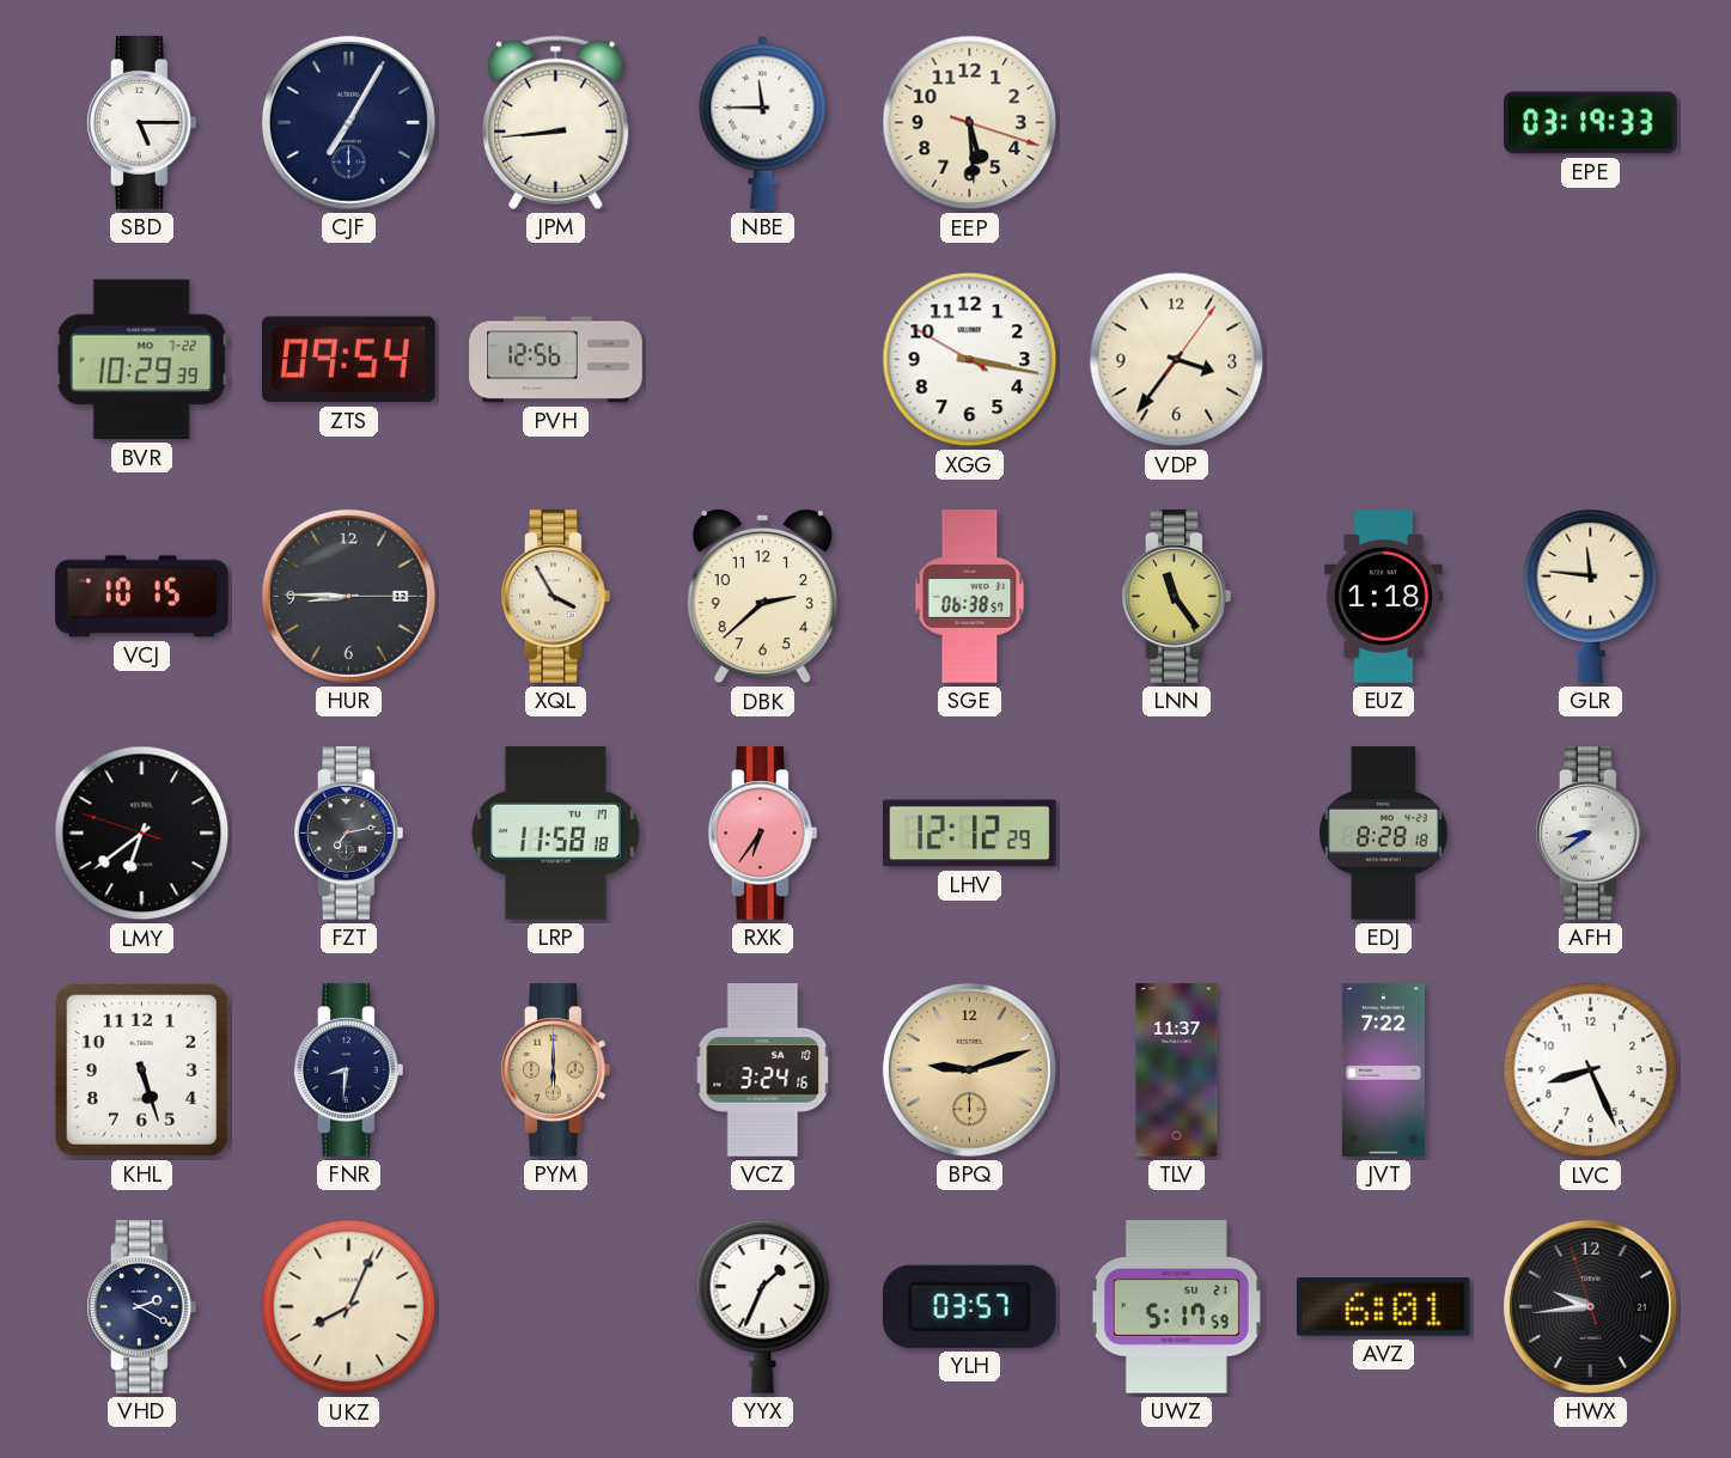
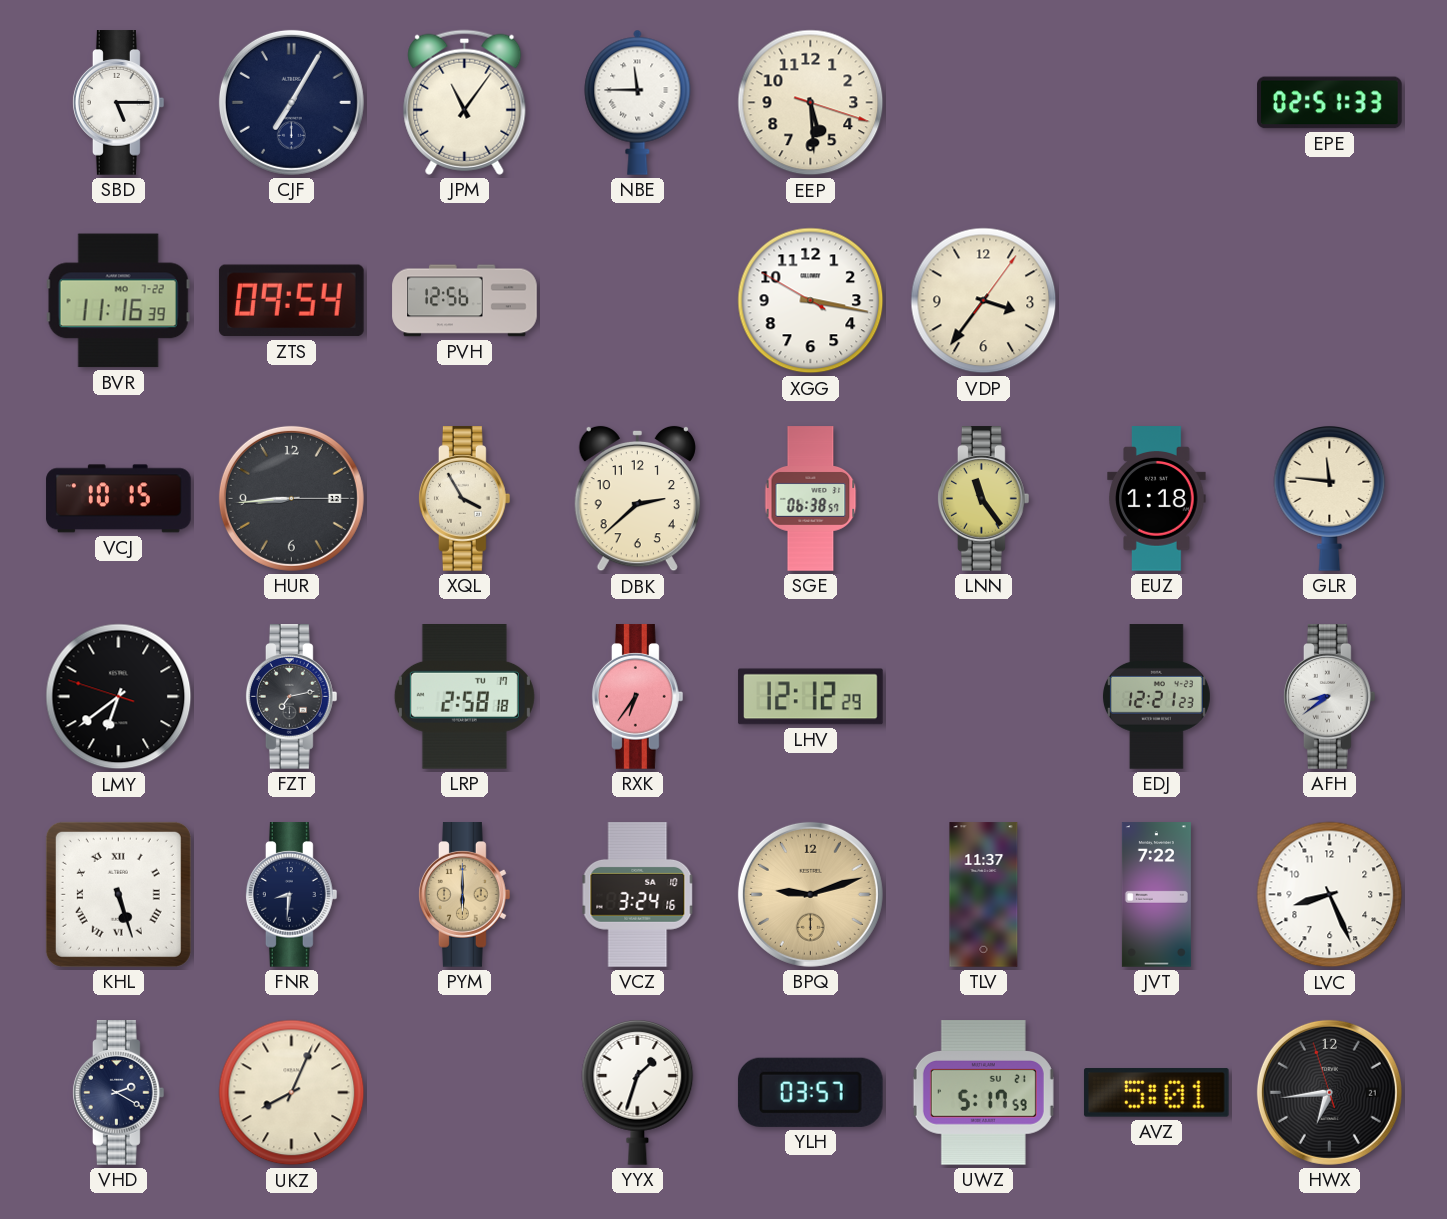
JPM: 8:44 -> 11:06 (465, 102)
EPE: 03:19 -> 02:51 (1330, 103)
BVR: 10:29 -> 11:16 (118, 301)
HUR: 8:45 -> 8:44 (291, 498)
LRP: 11:58 -> 2:58 (464, 697)
EDJ: 8:28 -> 12:21 (1156, 697)
KHL numerals: Arabic -> Roman (118, 894)
YYX: 1:34 -> 1:33 (638, 1093)
AVZ: 6:01 -> 5:01 (1156, 1093)
HWX: 9:43 -> 6:43 (1329, 1092)
